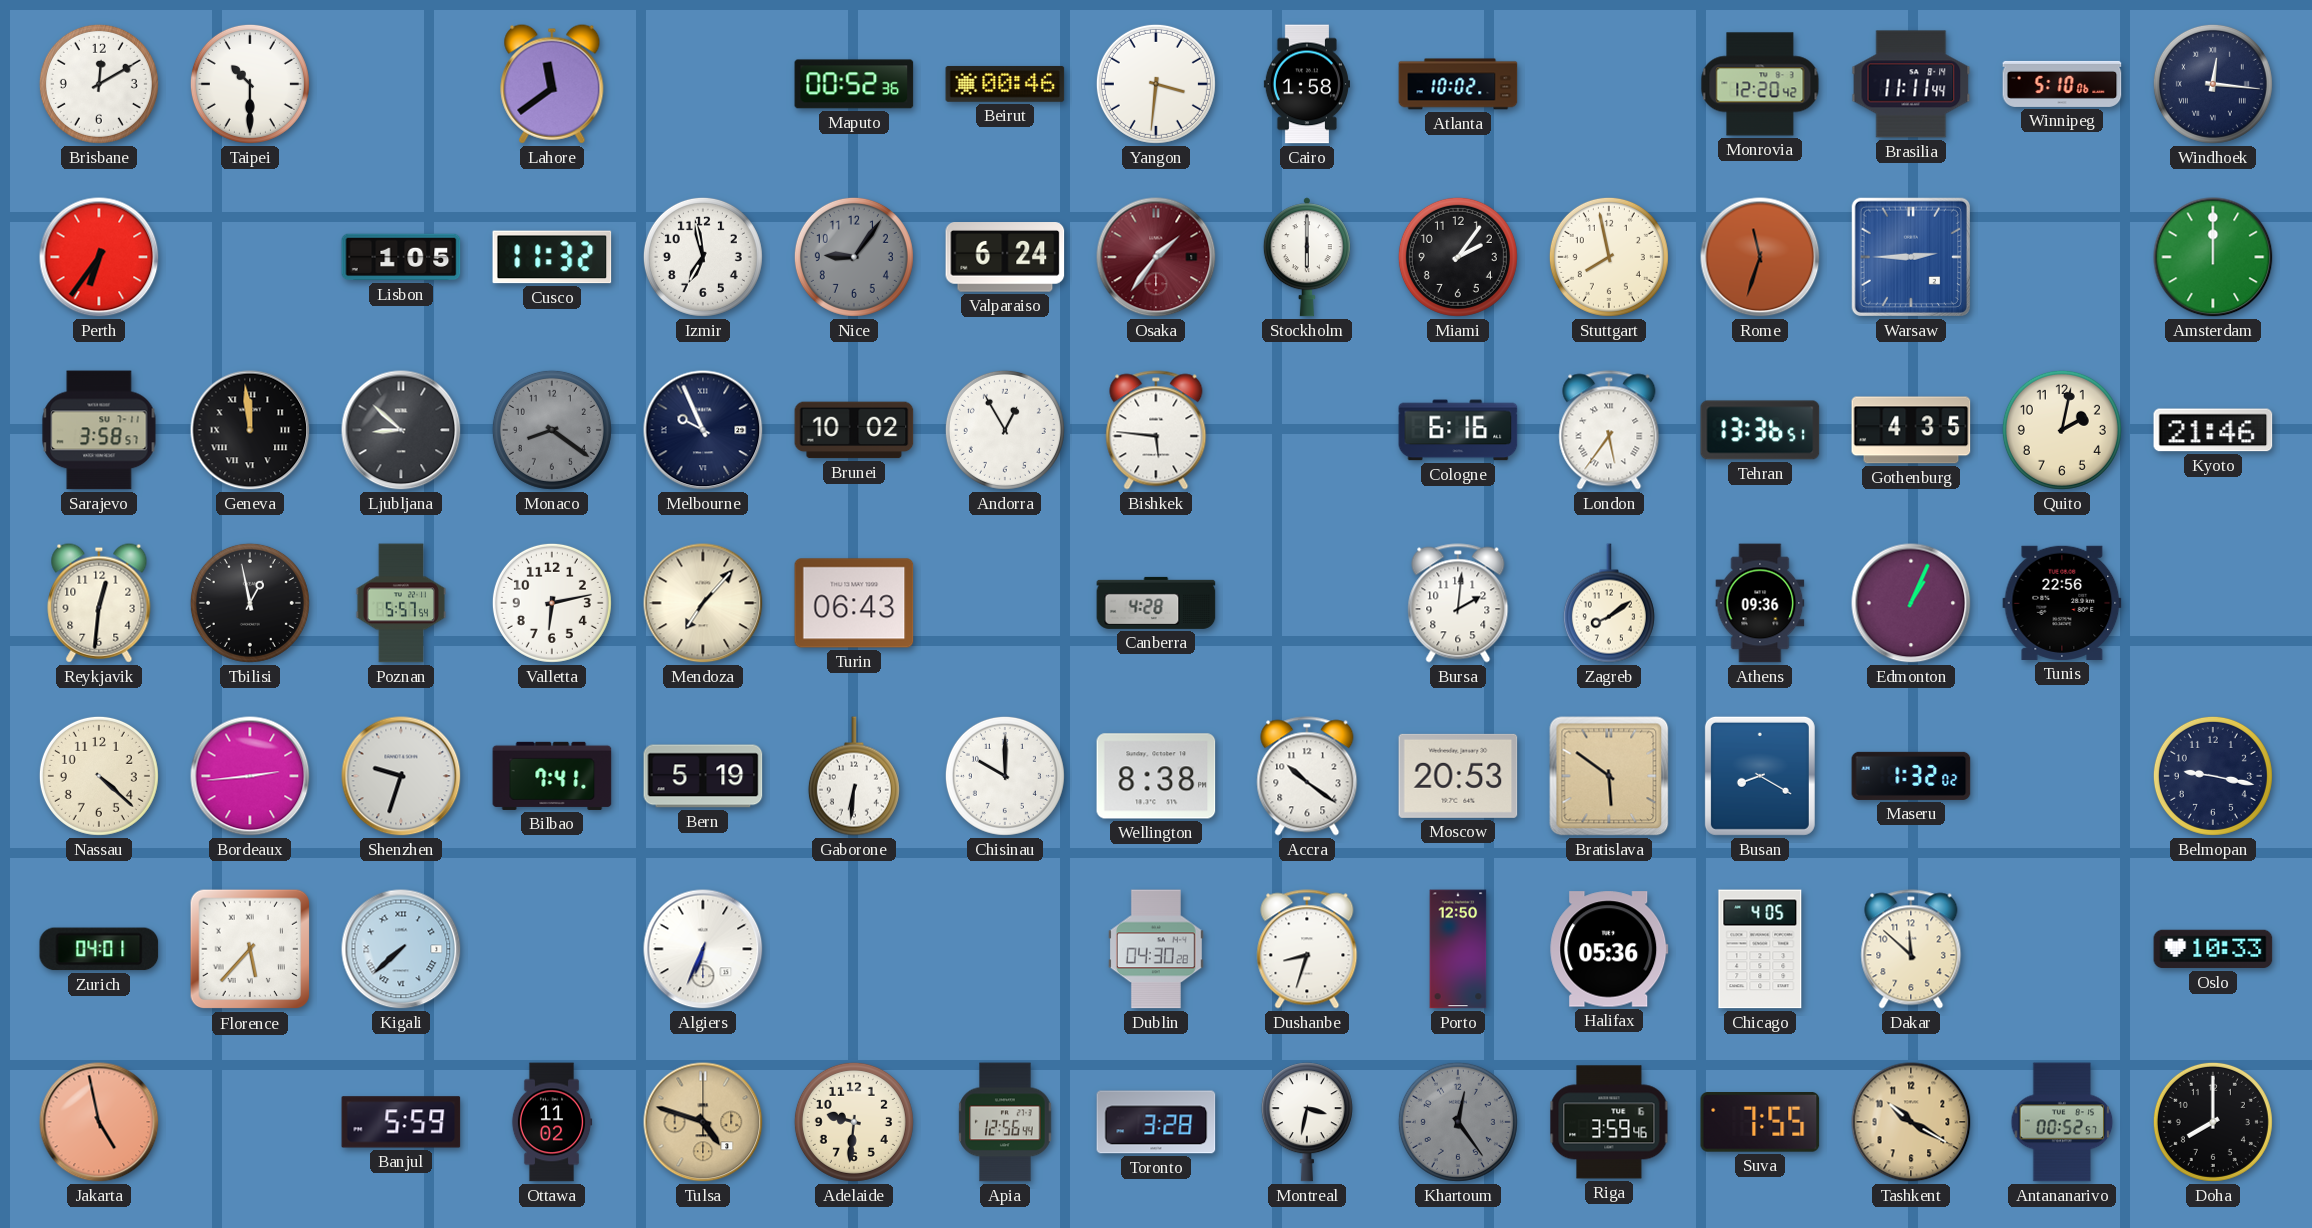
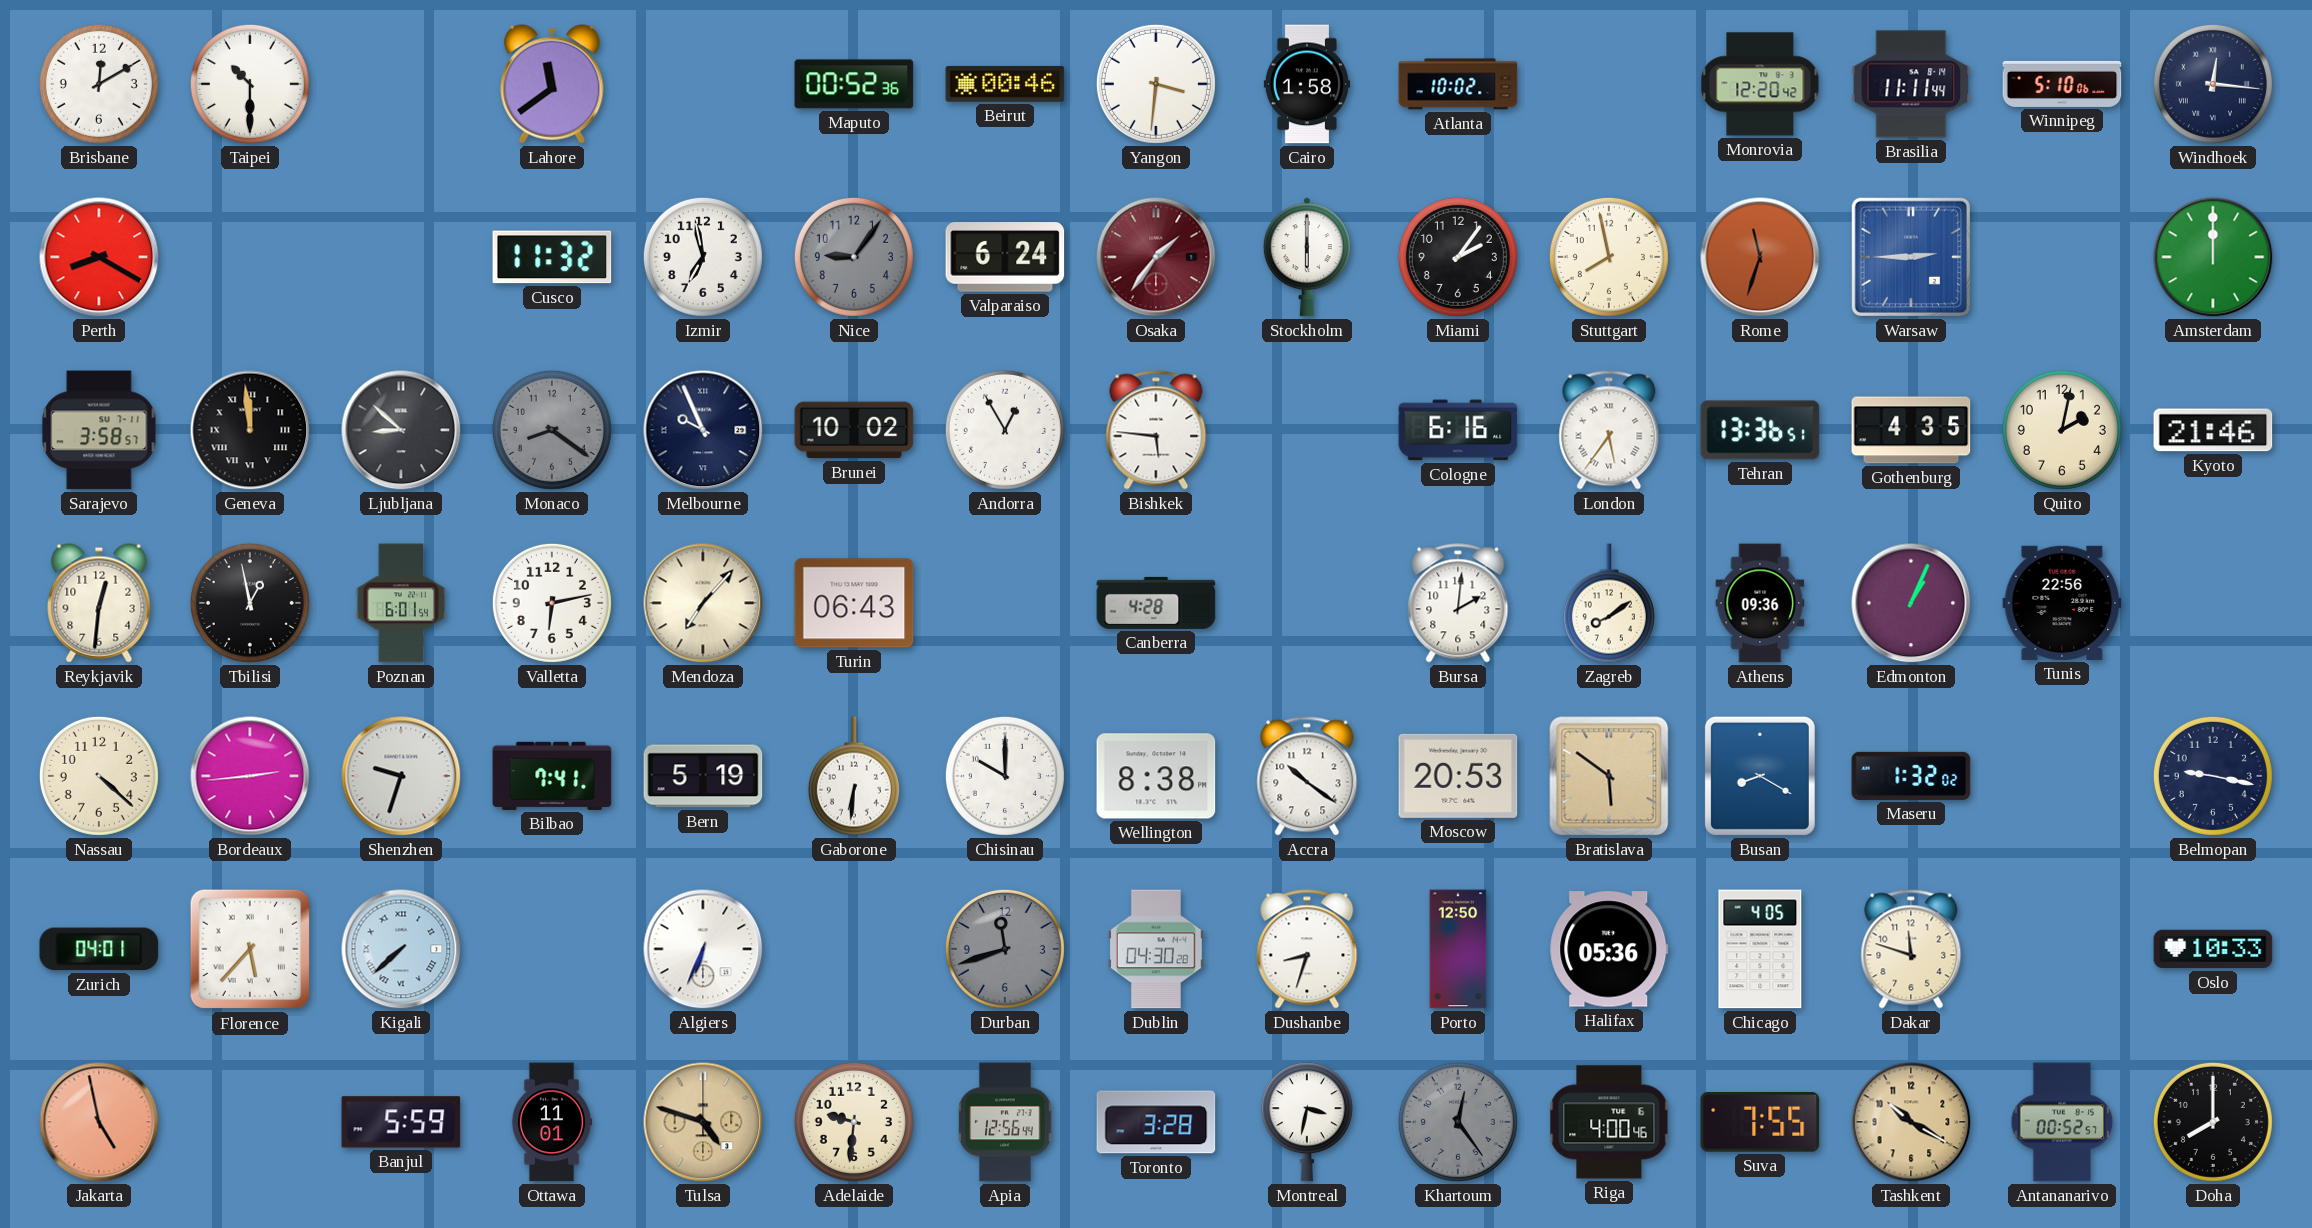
Perth: 6:36 -> 8:20 (99, 257)
Lisbon: 1:05 -> none (401, 257)
Poznan: 5:57 -> 6:01 (401, 603)
Durban: none -> 11:42 (1005, 949)
Dakar: 11:52 -> 11:48 (1911, 949)
Ottawa: 11:02 -> 11:01 (552, 1122)
Riga: 3:59 -> 4:00 (1609, 1122)
